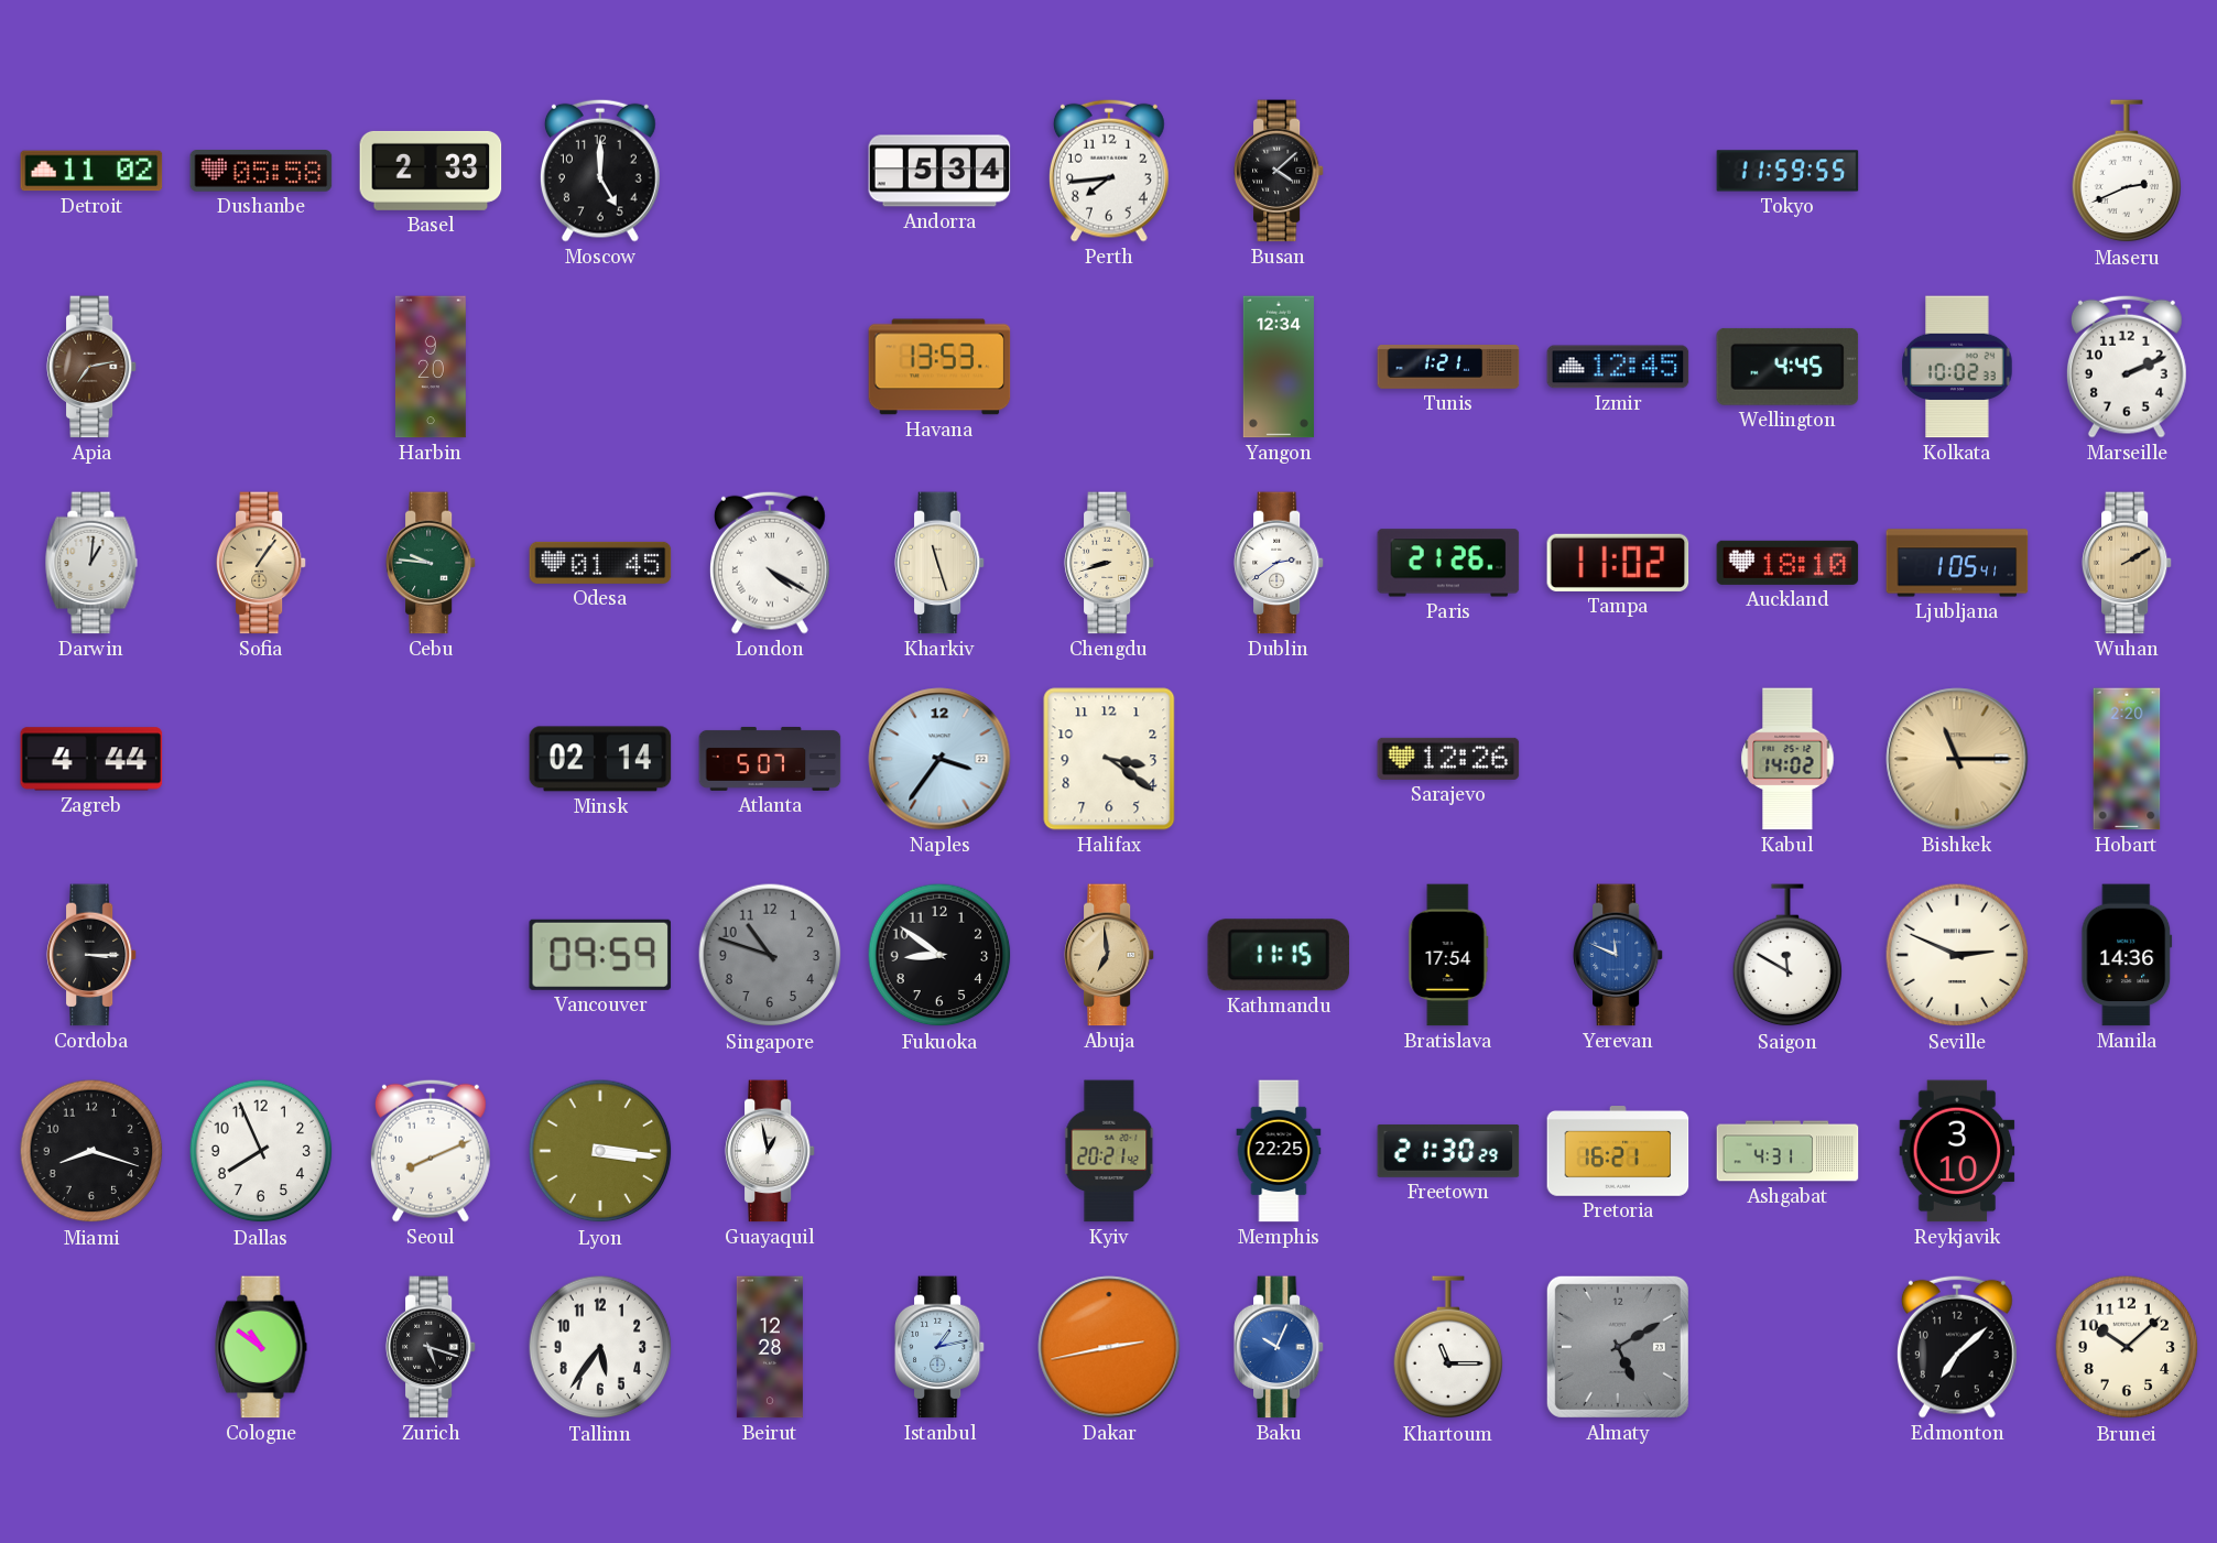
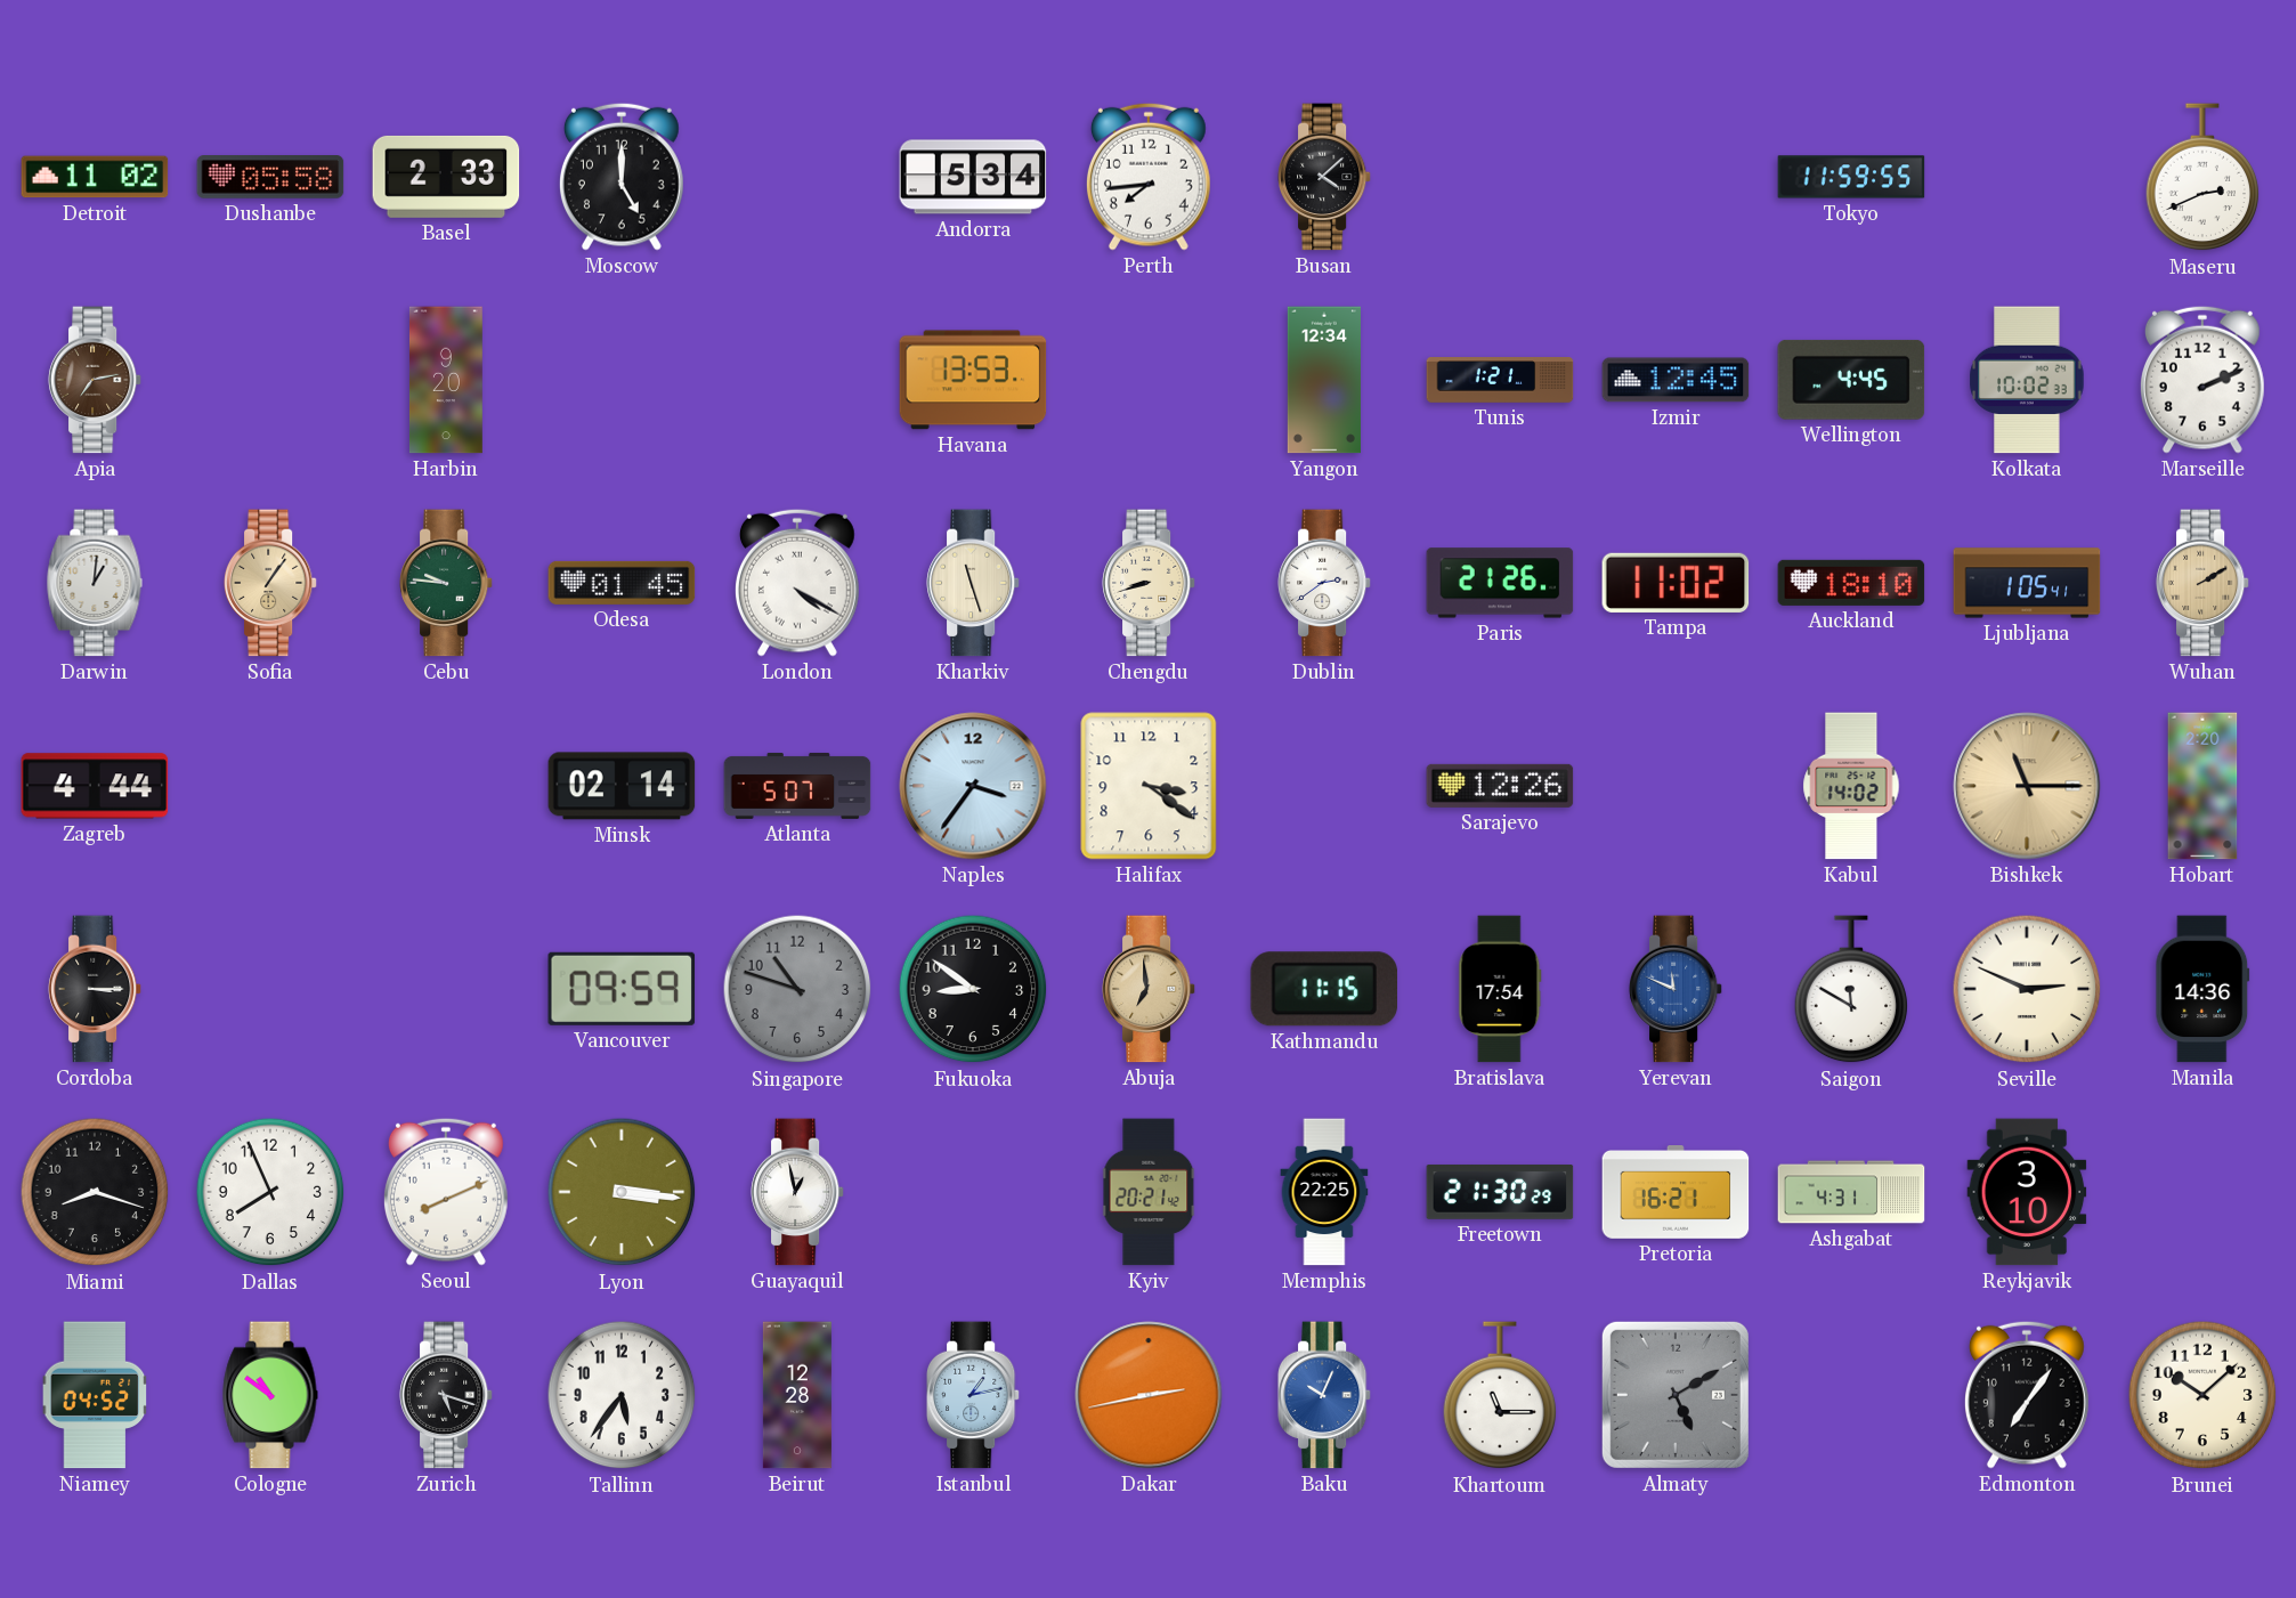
Niamey: none -> 04:52 (95, 1395)
Edmonton: 7:08 -> 7:06 (2027, 1395)
